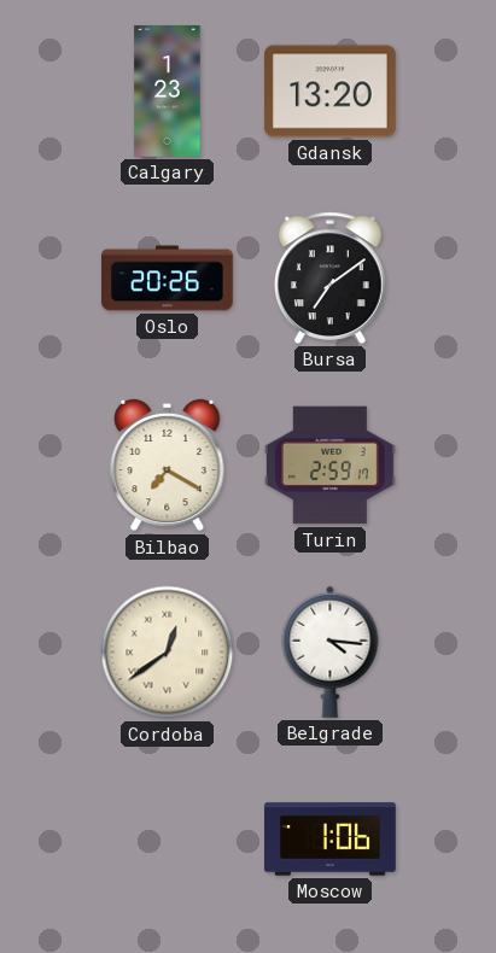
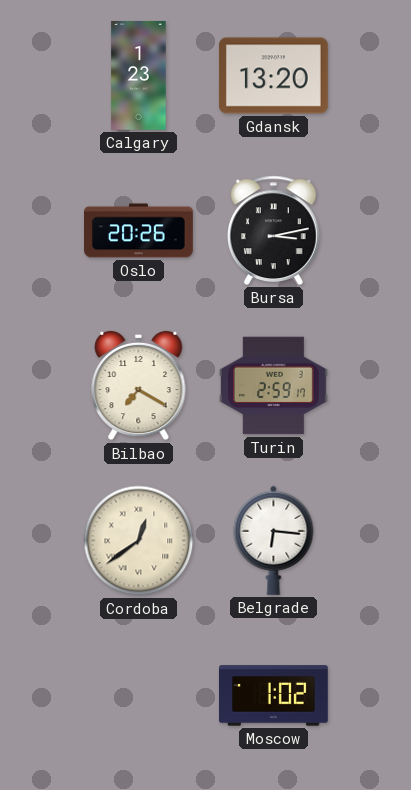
Bursa: 7:09 -> 3:13 (274, 230)
Belgrade: 4:16 -> 6:16 (274, 540)
Moscow: 1:06 -> 1:02 (274, 696)
